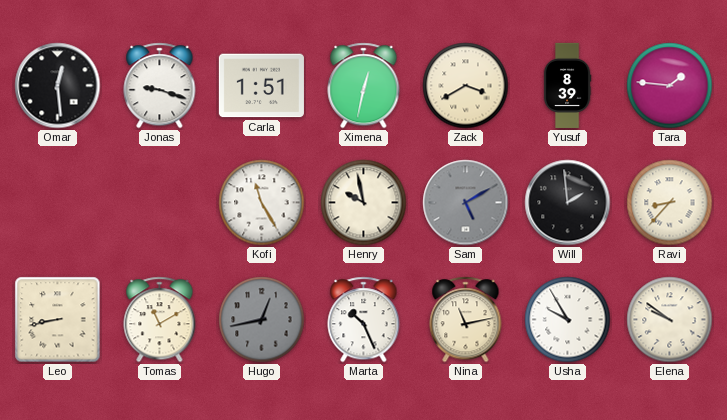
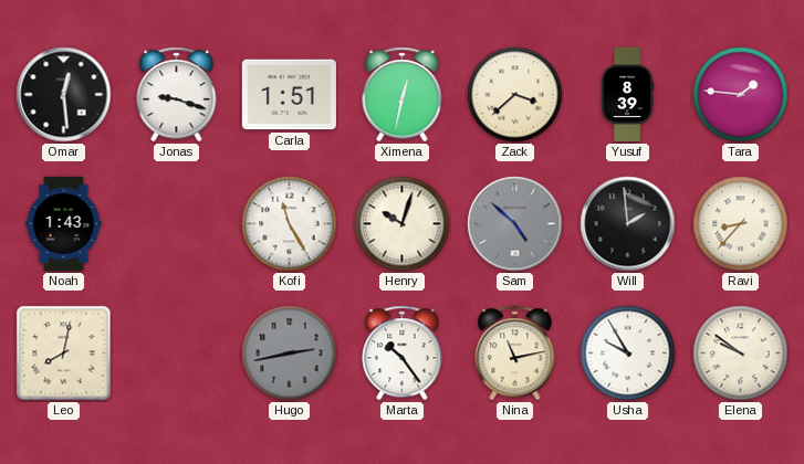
Zack: 3:40 -> 3:38 (515, 95)
Noah: none -> 1:43 (64, 223)
Henry: 9:58 -> 10:03 (403, 224)
Sam: 5:10 -> 4:52 (515, 224)
Leo: 8:43 -> 8:02 (64, 354)
Tomas: 11:10 -> none (160, 320)
Hugo: 12:43 -> 2:43 (290, 354)
Marta: 10:26 -> 10:24 (403, 354)
